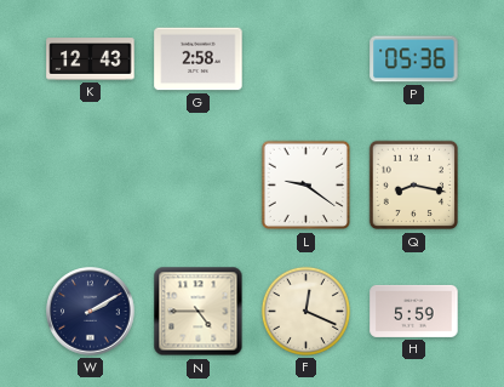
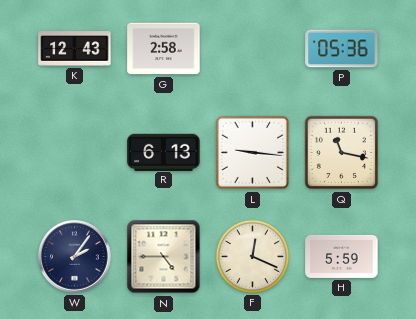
R: none -> 6:13 (164, 152)
L: 9:21 -> 9:16 (253, 153)
Q: 8:17 -> 11:17 (342, 153)
W: 2:10 -> 2:06 (75, 257)
